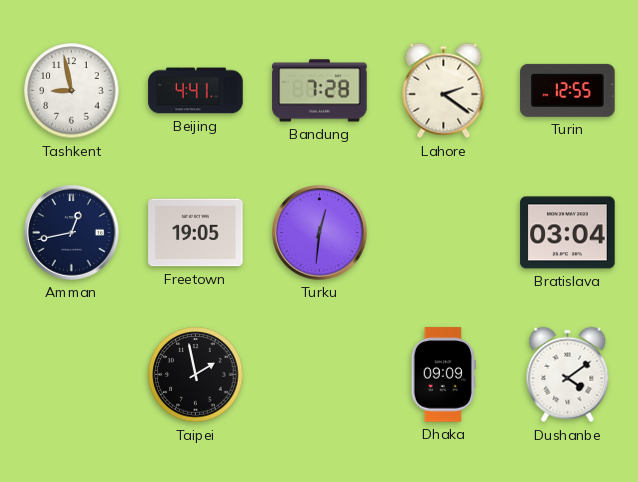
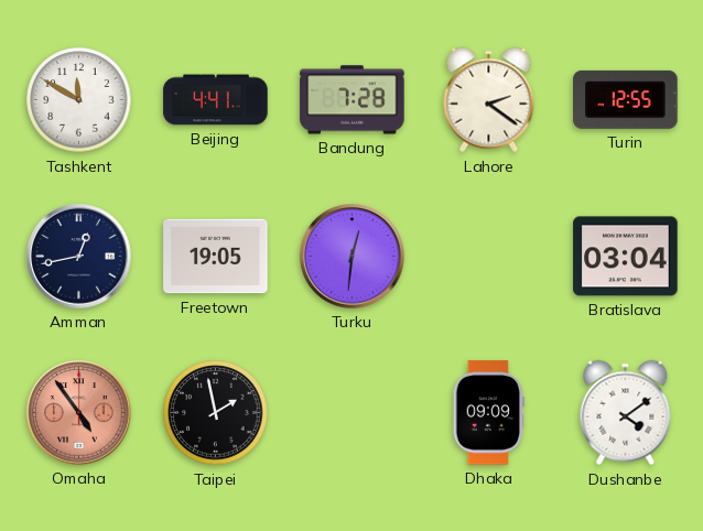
Tashkent: 8:58 -> 11:50 (79, 100)
Omaha: none -> 4:54 (79, 413)
